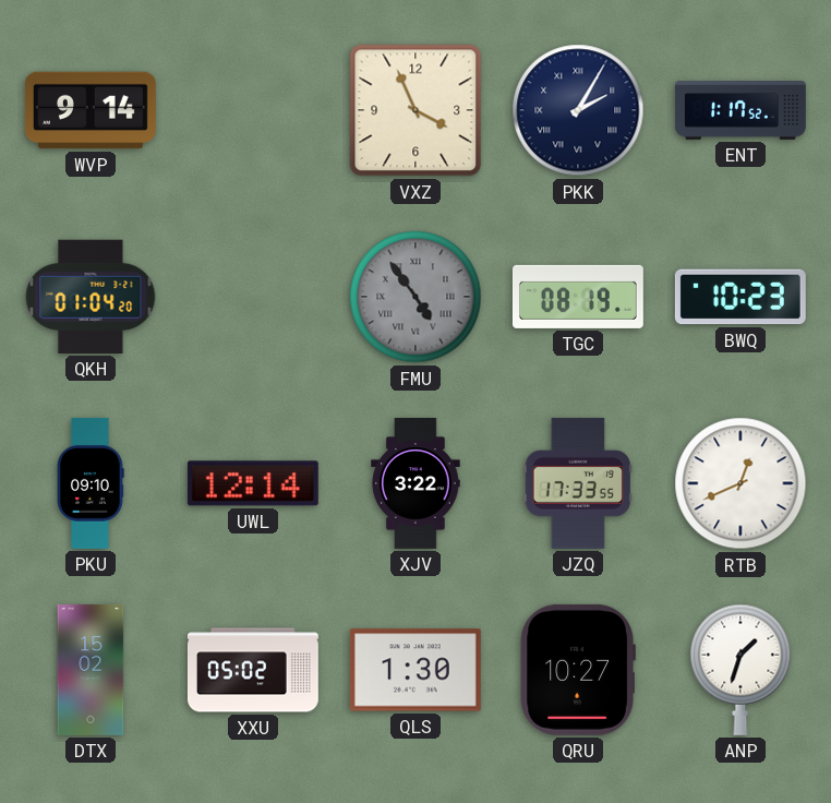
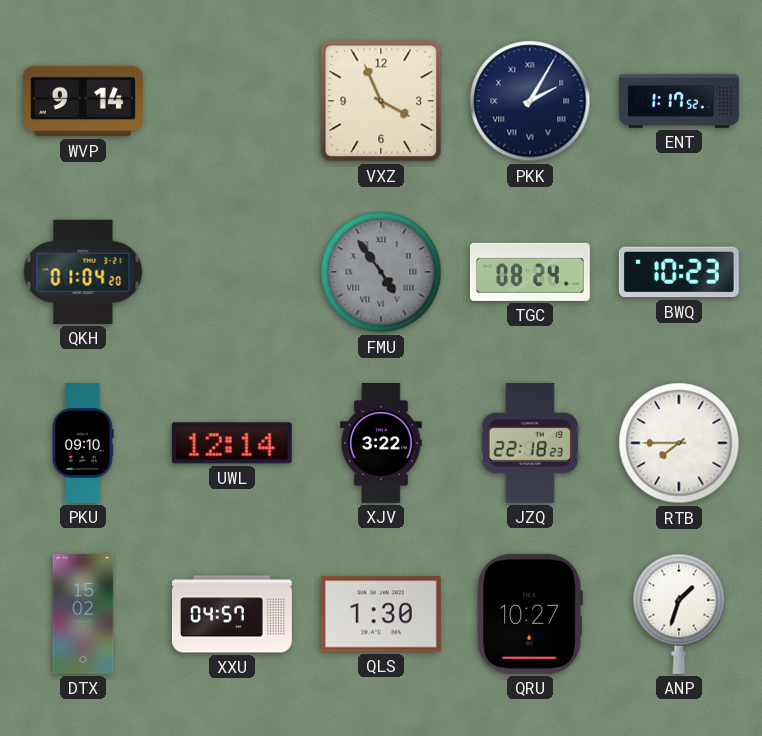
TGC: 08:19 -> 08:24 (530, 272)
JZQ: 17:33 -> 22:18 (530, 443)
RTB: 12:41 -> 7:45 (679, 443)
XXU: 05:02 -> 04:57 (232, 614)
